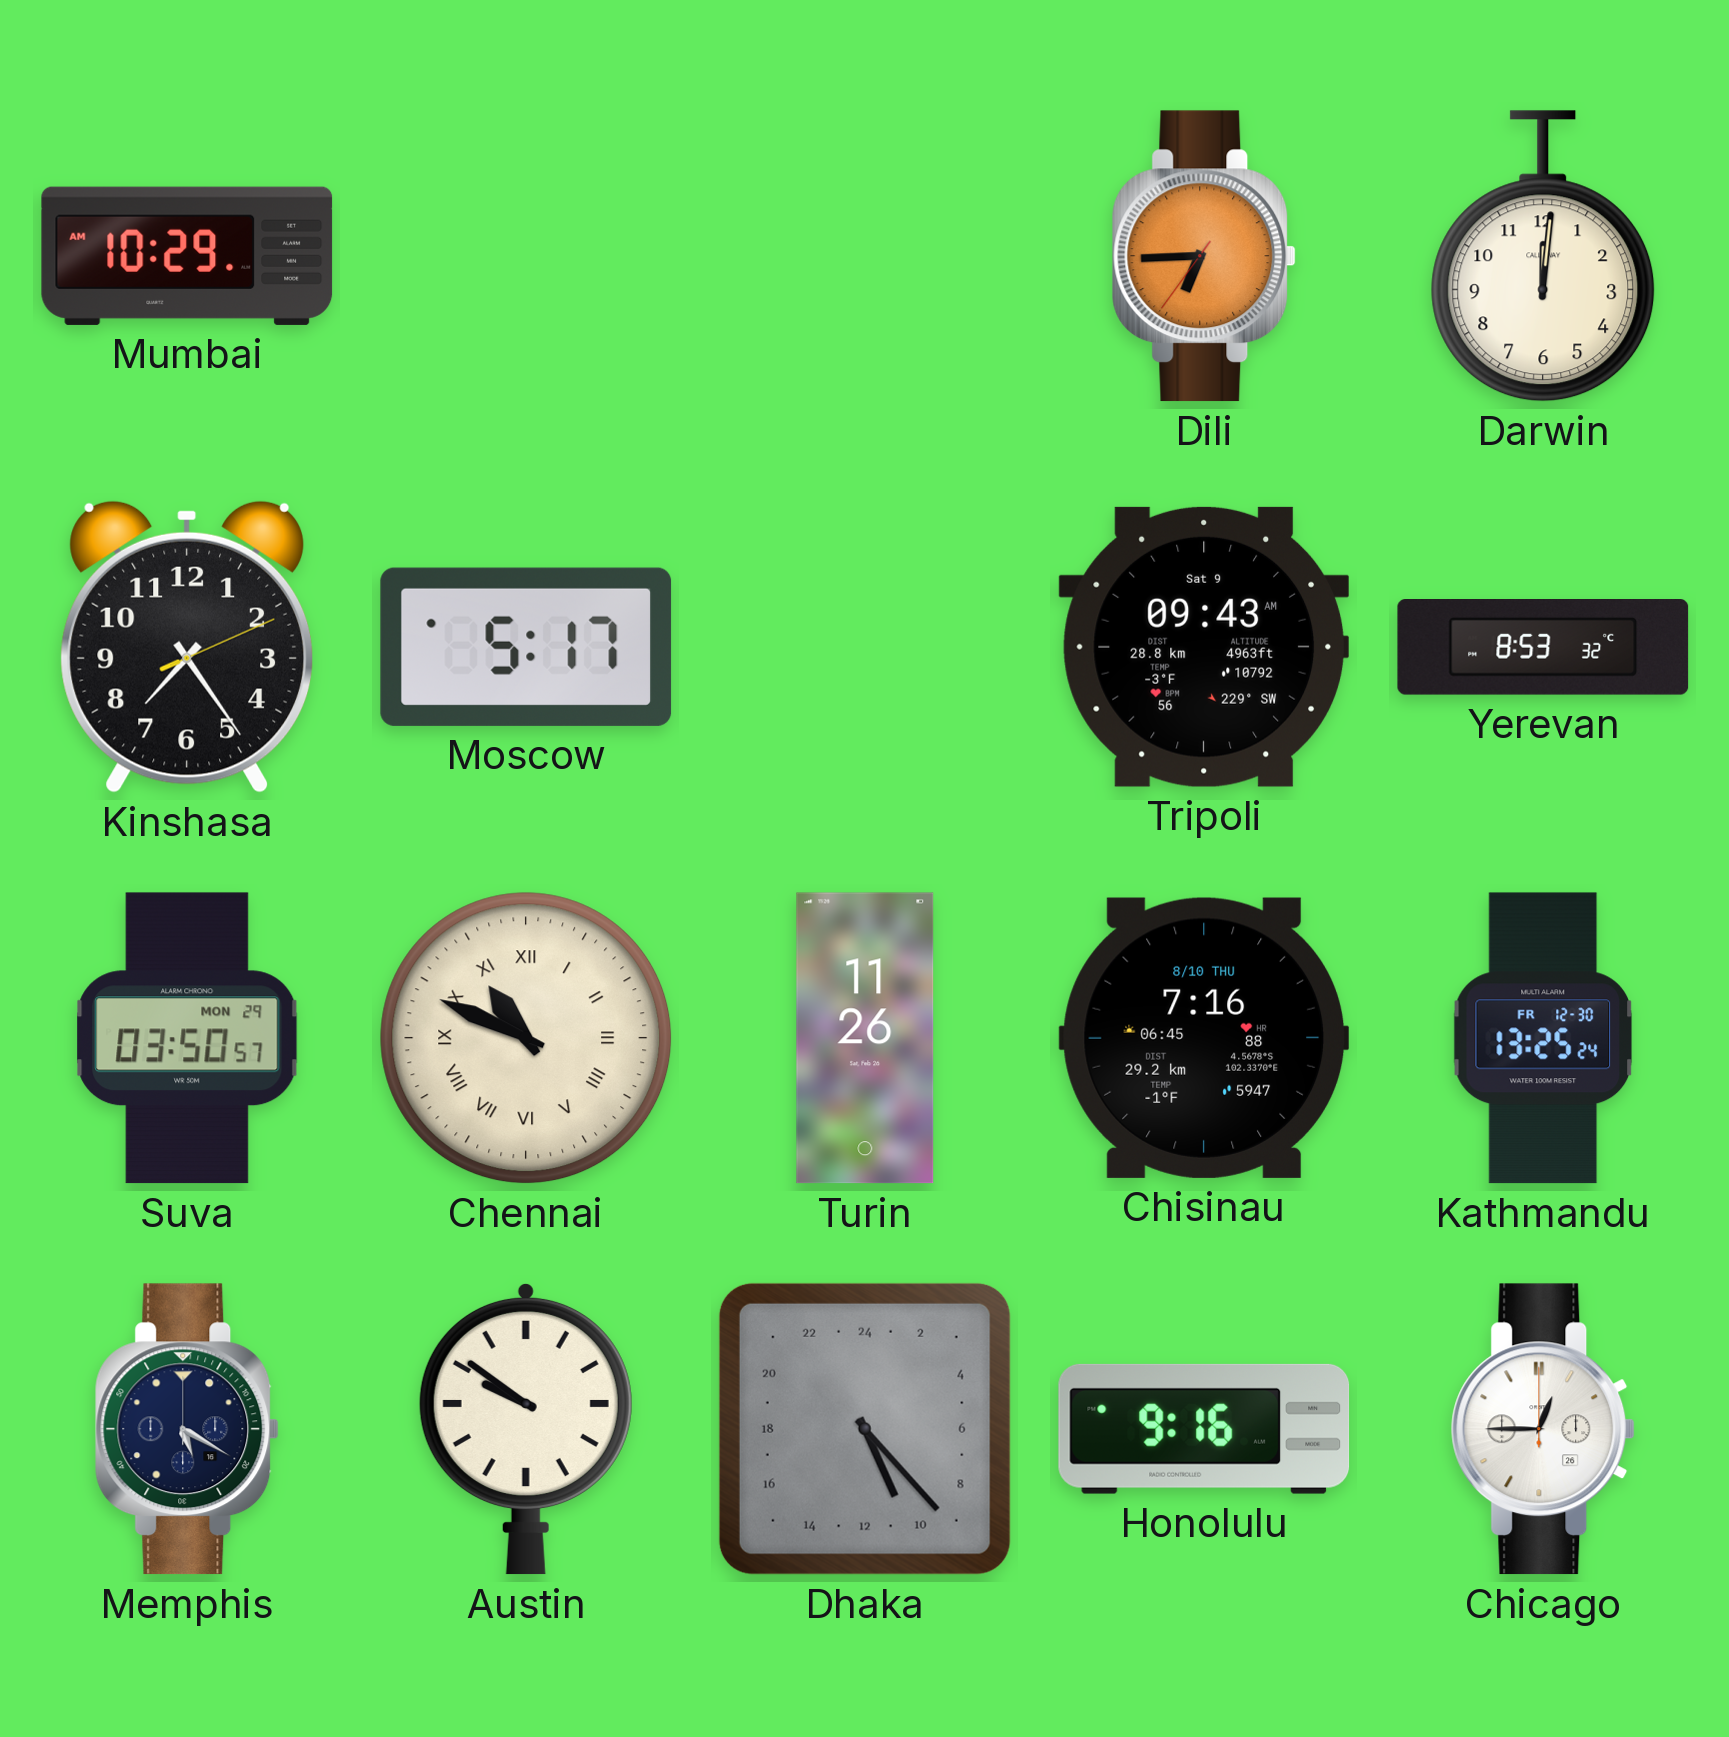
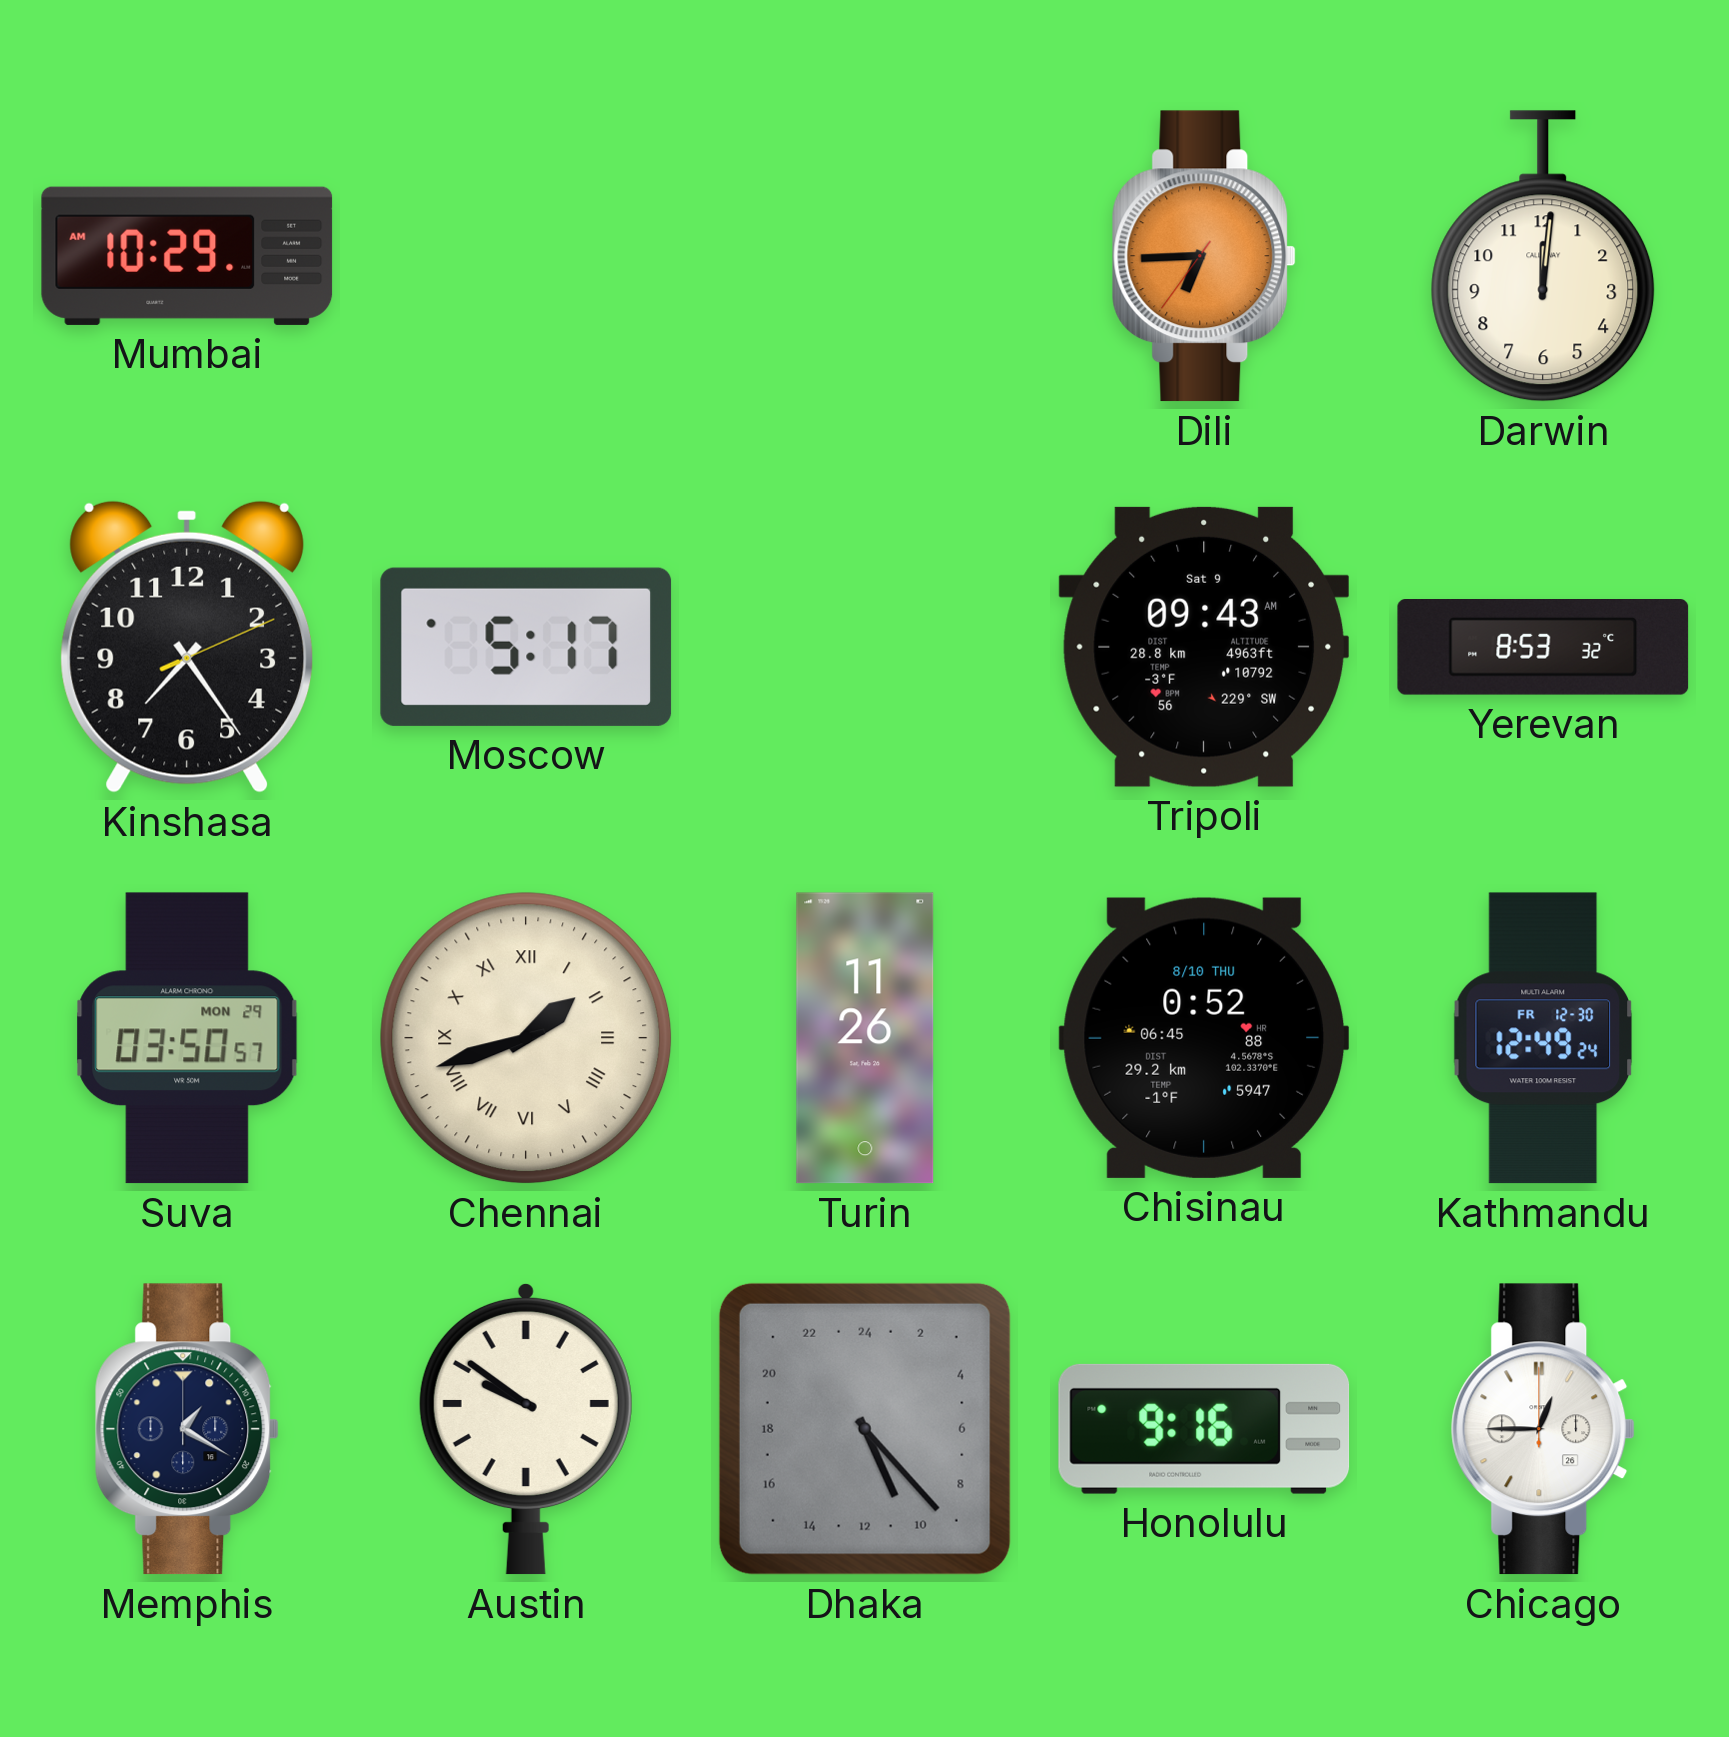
Chennai: 10:49 -> 1:42 (526, 1038)
Chisinau: 7:16 -> 0:52 (1204, 1038)
Kathmandu: 13:25 -> 12:49 (1543, 1038)
Memphis: 5:20 -> 1:20 (187, 1429)
